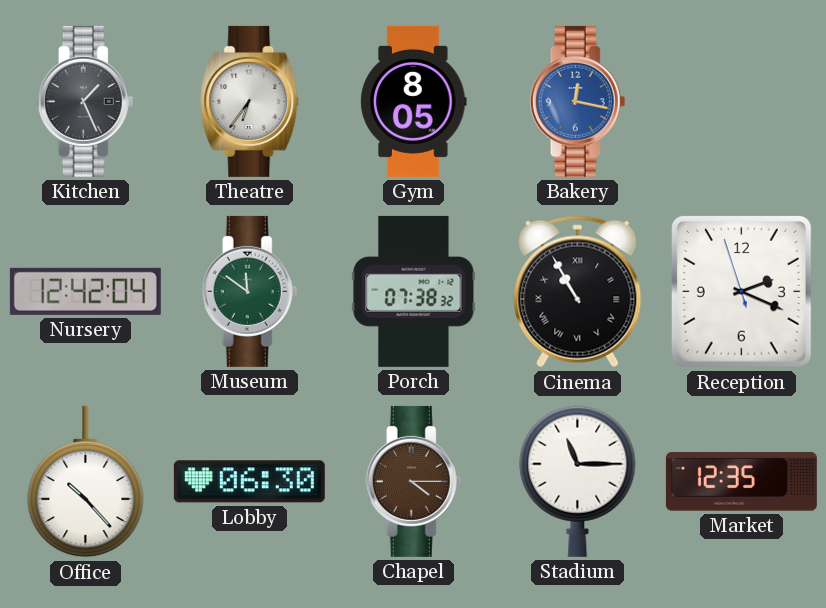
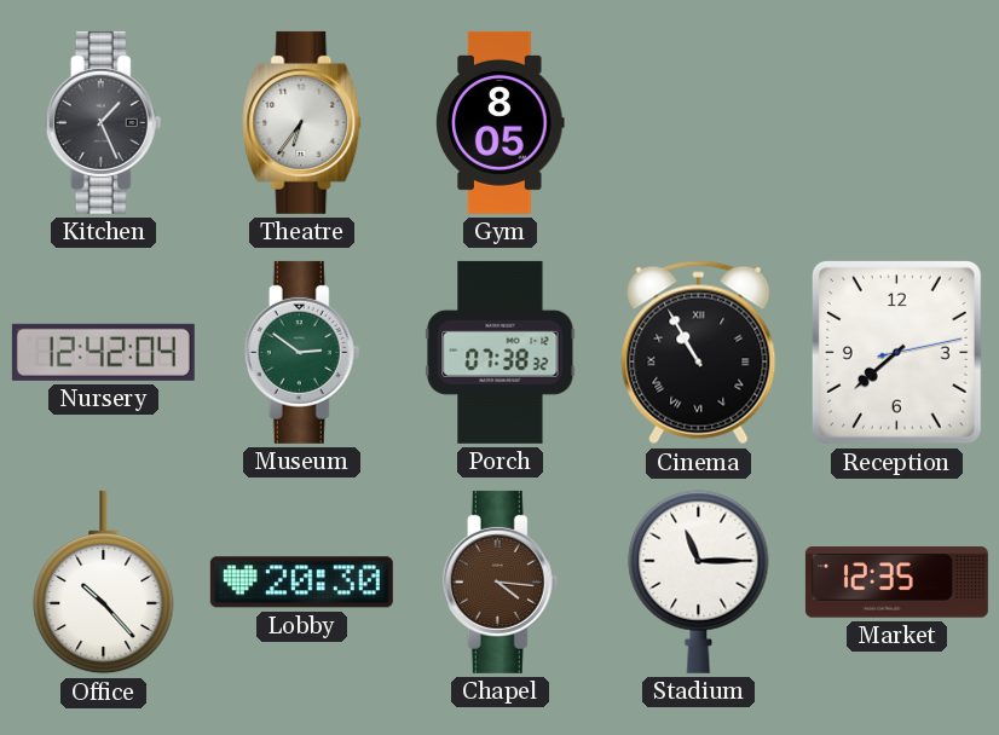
Bakery: 12:17 -> none (578, 101)
Museum: 11:51 -> 2:51 (302, 352)
Reception: 2:18 -> 7:38 (896, 352)
Lobby: 06:30 -> 20:30 (301, 583)
Chapel: 4:15 -> 4:16 (501, 581)
